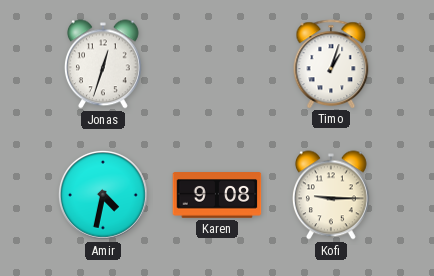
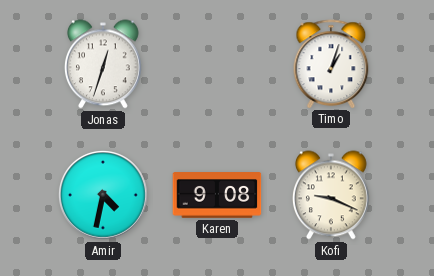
Kofi: 9:15 -> 9:19 (331, 195)
